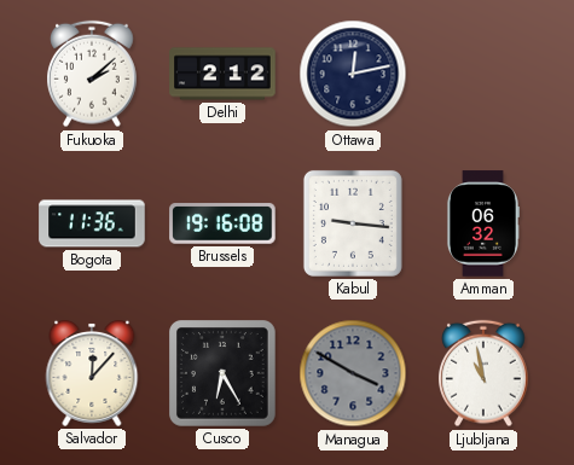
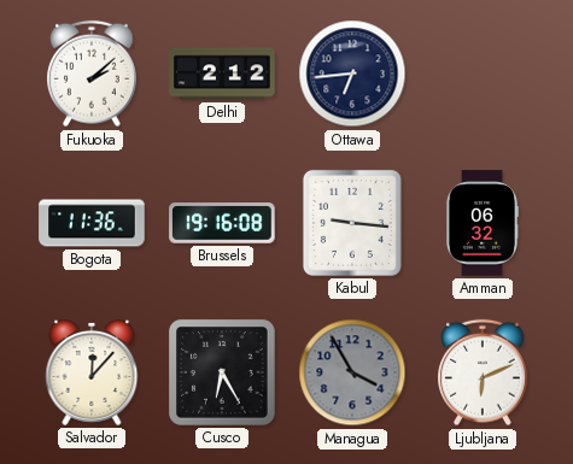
Ottawa: 12:13 -> 6:44 (352, 74)
Managua: 3:50 -> 3:55 (352, 372)
Ljubljana: 10:58 -> 6:11 (484, 372)
